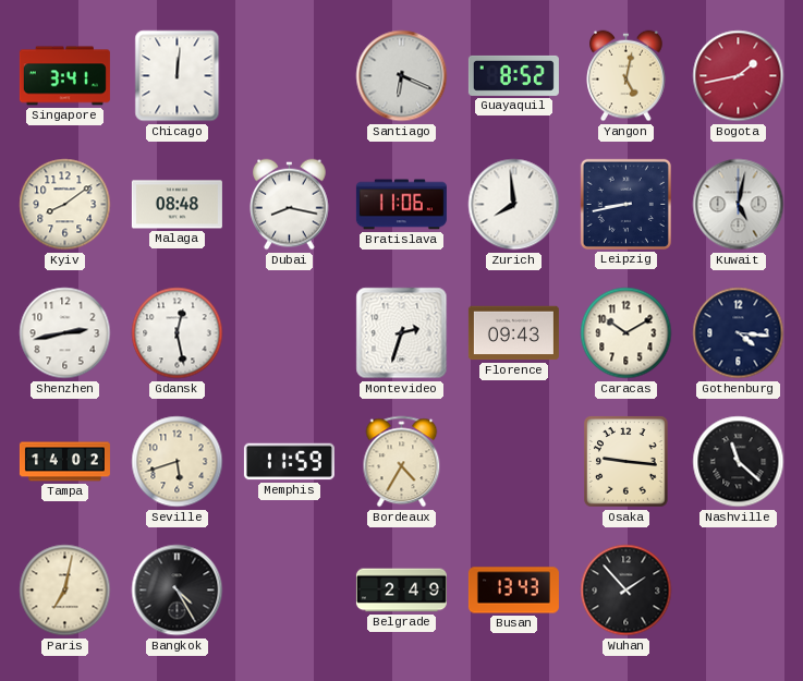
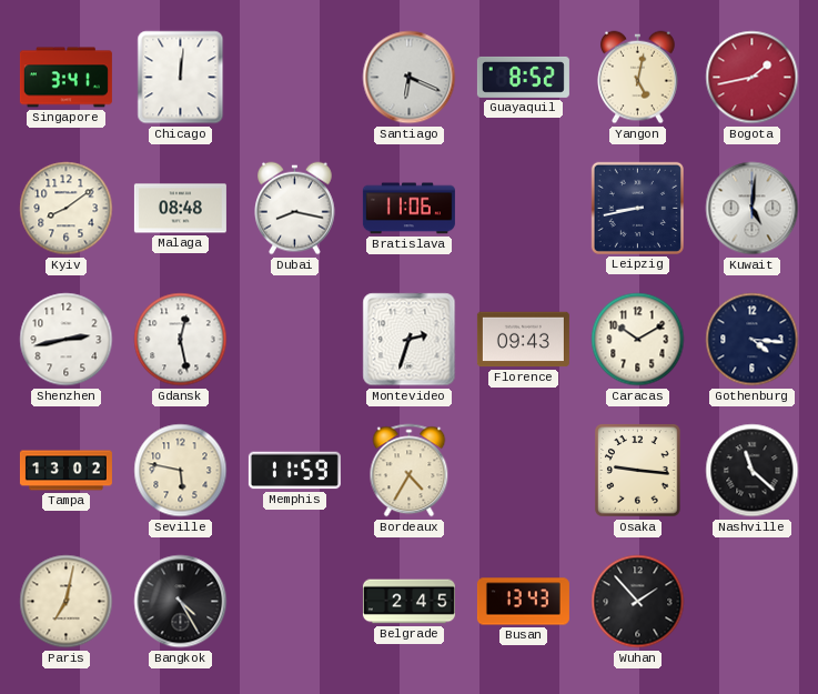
Zurich: 7:59 -> none (514, 205)
Kuwait: 5:02 -> 5:01 (753, 209)
Tampa: 14:02 -> 13:02 (65, 471)
Seville: 5:42 -> 5:47 (181, 471)
Belgrade: 2:49 -> 2:45 (408, 602)
